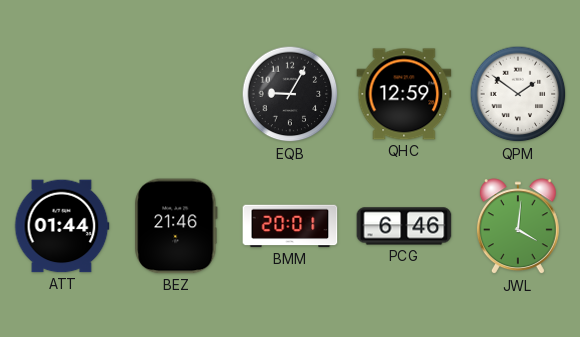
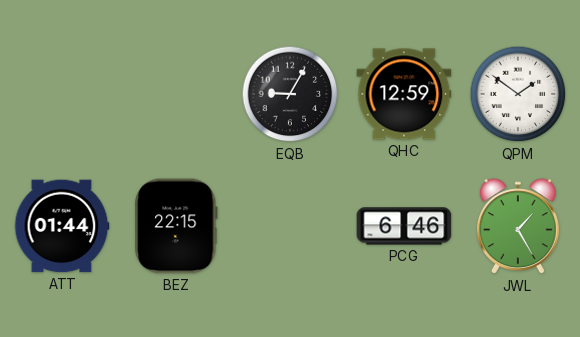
BEZ: 21:46 -> 22:15 (176, 226)
BMM: 20:01 -> none (290, 226)
JWL: 4:01 -> 1:25 (518, 227)
